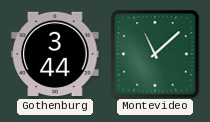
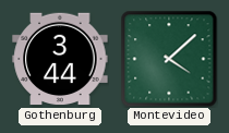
Montevideo: 11:08 -> 4:08 (169, 59)
